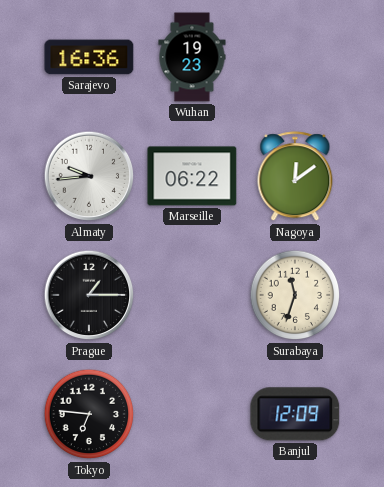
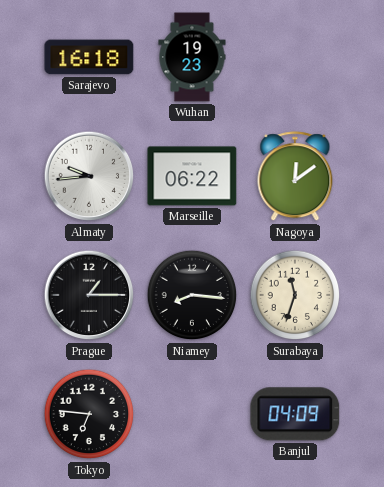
Sarajevo: 16:36 -> 16:18 (89, 57)
Niamey: none -> 8:16 (192, 295)
Banjul: 12:09 -> 04:09 (295, 414)
